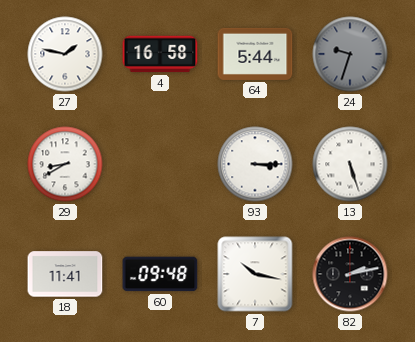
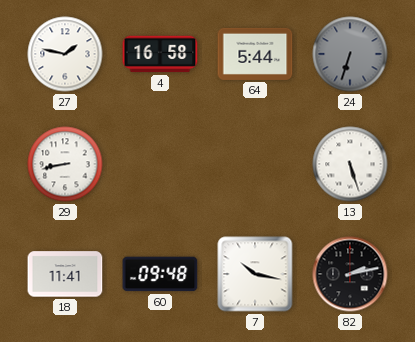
24: 9:33 -> 6:33 (350, 54)
29: 8:40 -> 8:43 (65, 164)
93: 3:15 -> none (255, 164)
